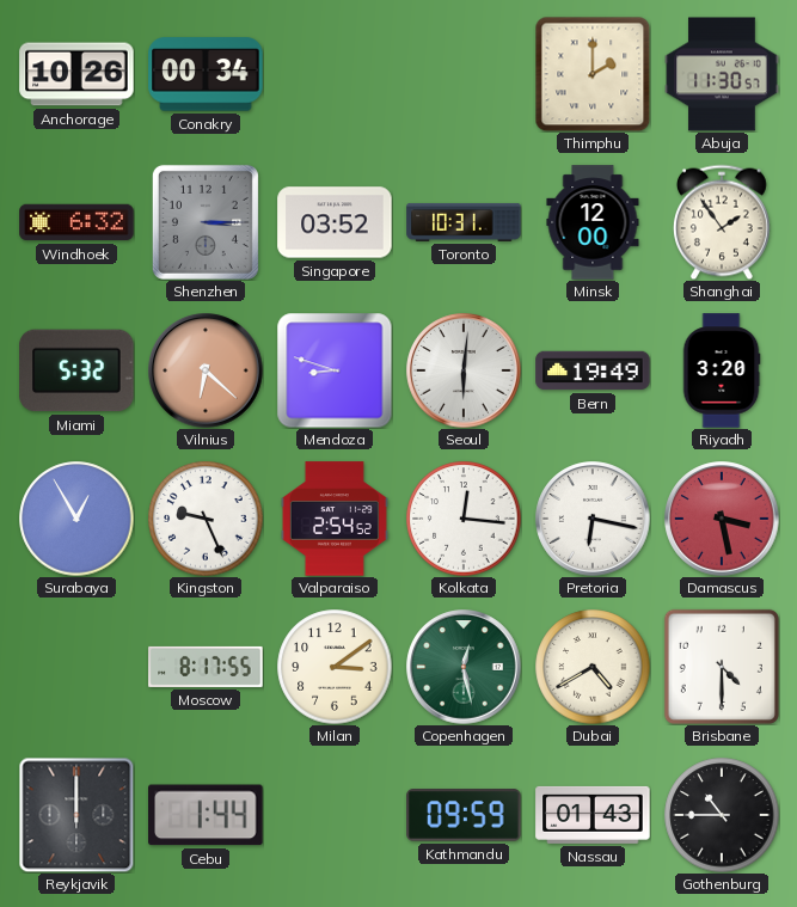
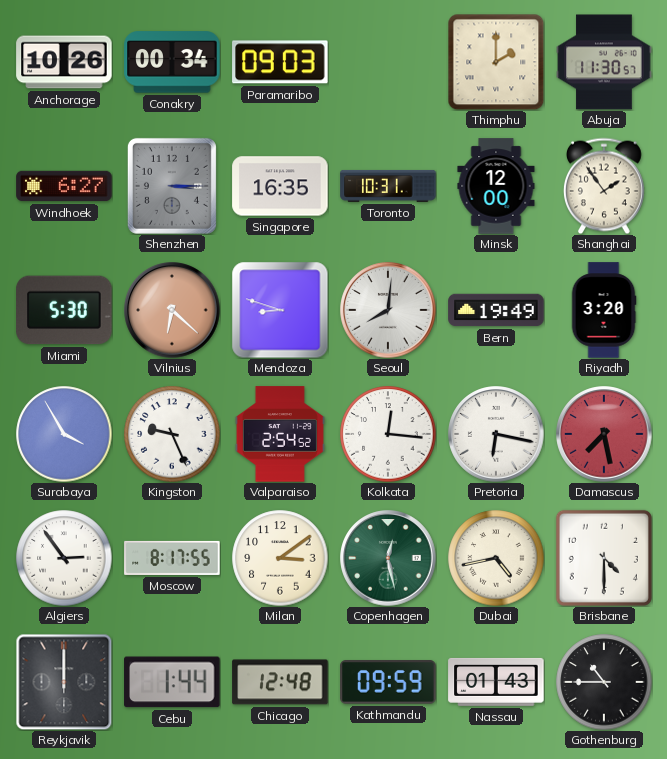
Paramaribo: none -> 09:03 (280, 62)
Windhoek: 6:32 -> 6:27 (64, 186)
Singapore: 03:52 -> 16:35 (280, 186)
Miami: 5:32 -> 5:30 (64, 310)
Seoul: 6:01 -> 8:01 (388, 310)
Surabaya: 12:55 -> 3:55 (64, 434)
Damascus: 3:28 -> 7:28 (604, 434)
Algiers: none -> 2:54 (64, 558)
Dubai: 4:40 -> 4:43 (496, 558)
Chicago: none -> 12:48 (280, 682)
